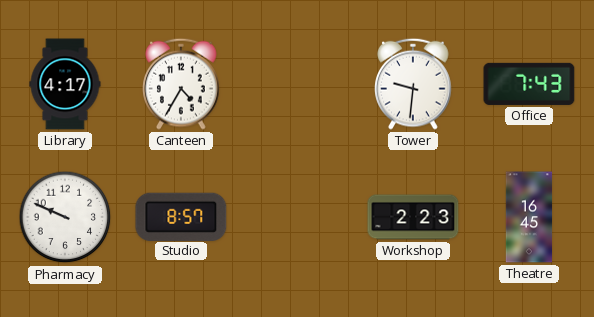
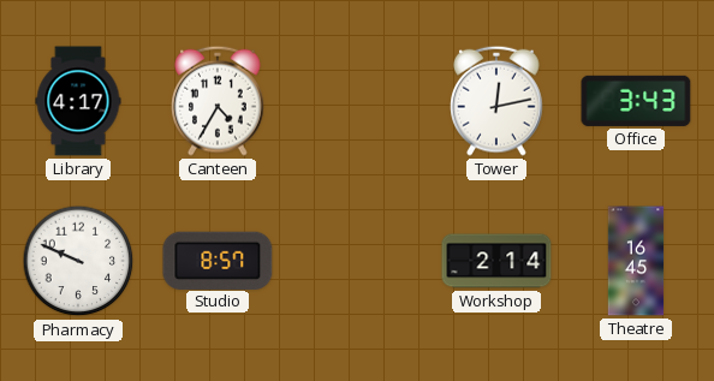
Tower: 9:31 -> 12:13 (496, 101)
Office: 7:43 -> 3:43 (636, 101)
Workshop: 2:23 -> 2:14 (496, 261)
